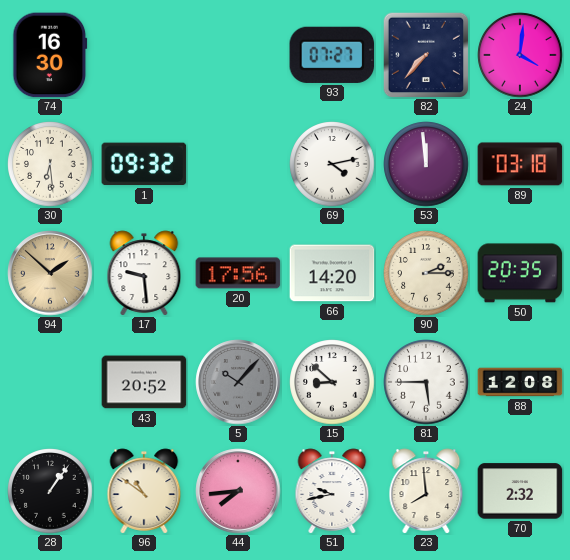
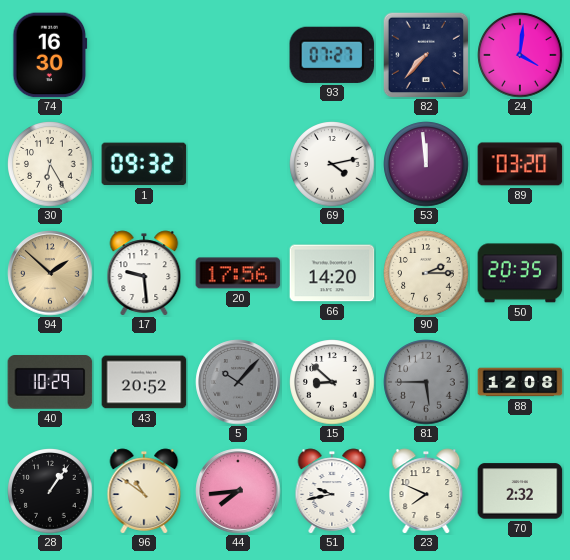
30: 6:29 -> 6:25 (50, 164)
89: 03:18 -> 03:20 (520, 164)
40: none -> 10:29 (50, 383)
81 dial: white -> grey (426, 382)
23: 7:59 -> 7:49 (426, 491)
